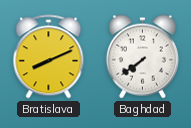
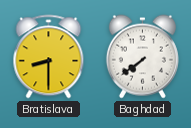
Bratislava: 8:11 -> 8:30 (49, 57)
